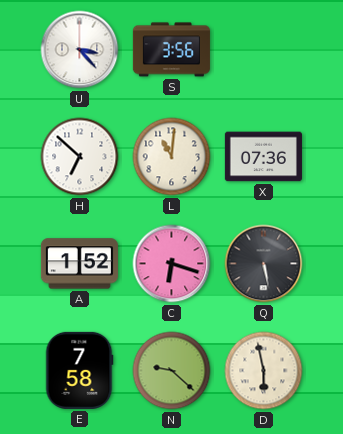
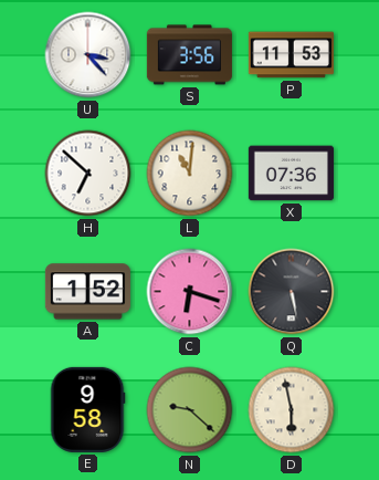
P: none -> 11:53 (291, 55)
E: 7:58 -> 9:58 (87, 409)
